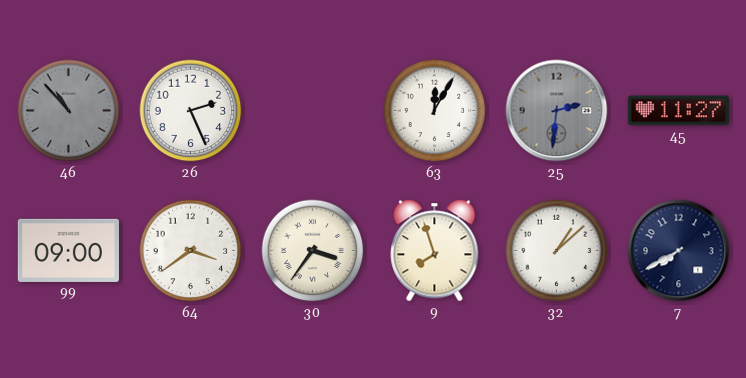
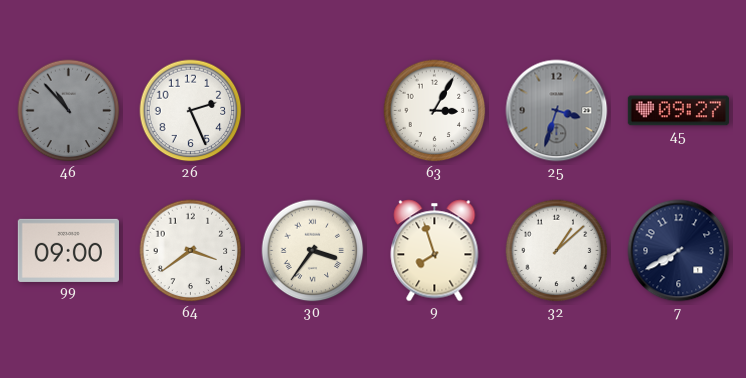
63: 12:05 -> 3:05 (435, 111)
25: 2:31 -> 3:33 (557, 111)
45: 11:27 -> 09:27 (678, 111)
